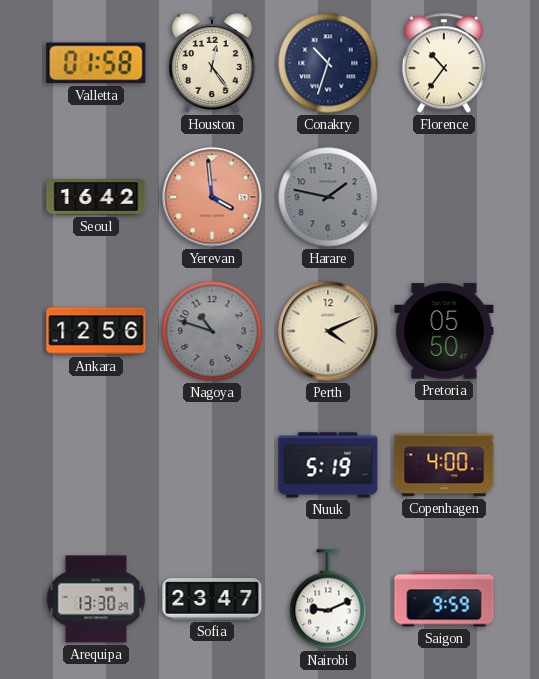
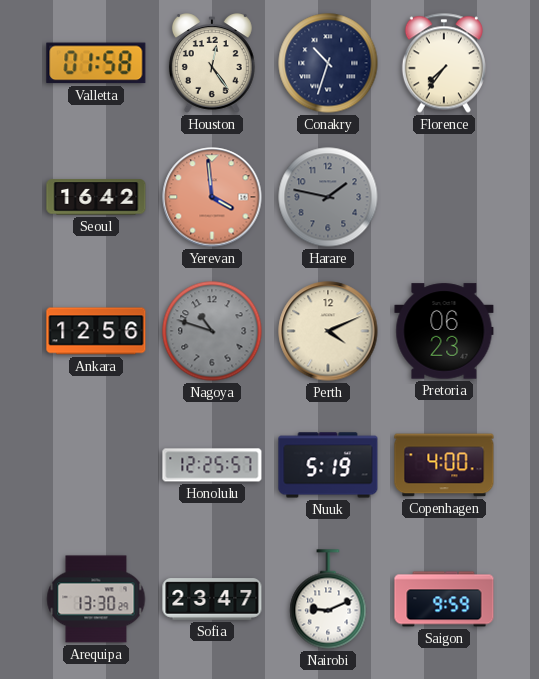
Florence: 10:36 -> 7:36 (444, 63)
Pretoria: 05:50 -> 06:23 (444, 331)
Honolulu: none -> 12:25 (212, 465)
